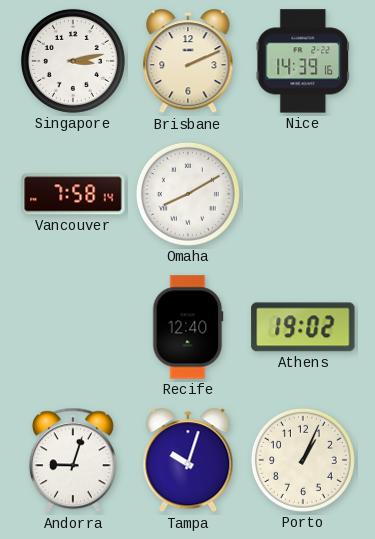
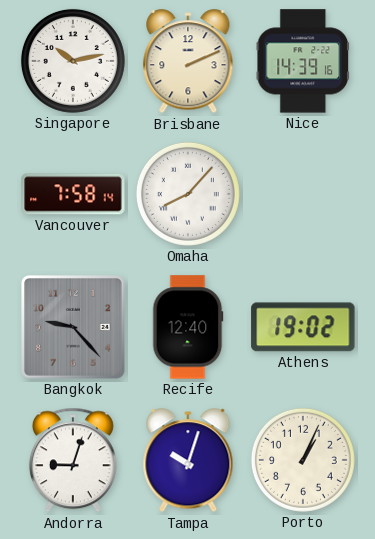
Singapore: 3:13 -> 10:13 (73, 61)
Omaha: 8:10 -> 8:07 (188, 194)
Bangkok: none -> 9:23 (74, 328)
